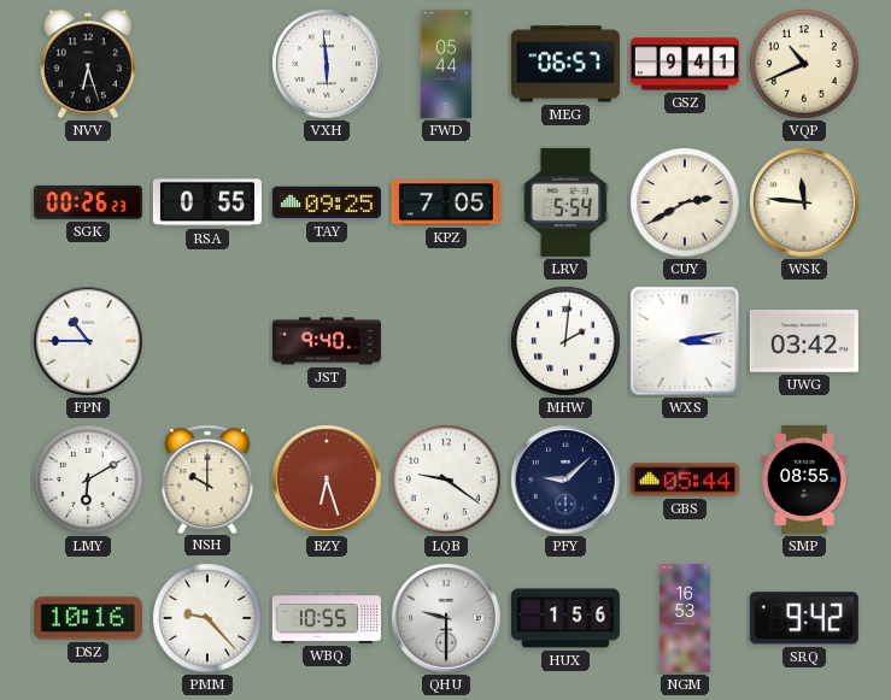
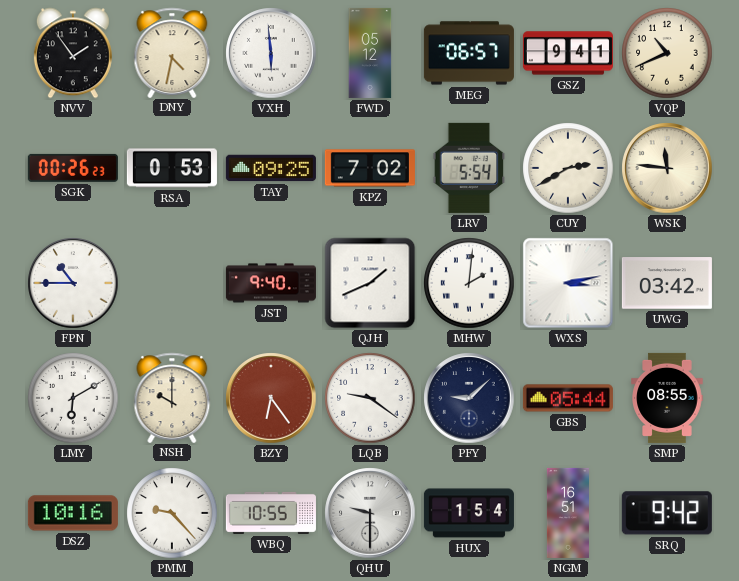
NVV: 6:27 -> 1:54 (73, 53)
DNY: none -> 4:32 (172, 52)
FWD: 05:44 -> 05:12 (370, 53)
RSA: 0:55 -> 0:53 (172, 168)
KPZ: 7:05 -> 7:02 (370, 168)
QJH: none -> 1:41 (370, 283)
BZY: 6:27 -> 6:24 (271, 398)
HUX: 1:56 -> 1:54 (469, 513)
NGM: 16:53 -> 16:51 (568, 513)
